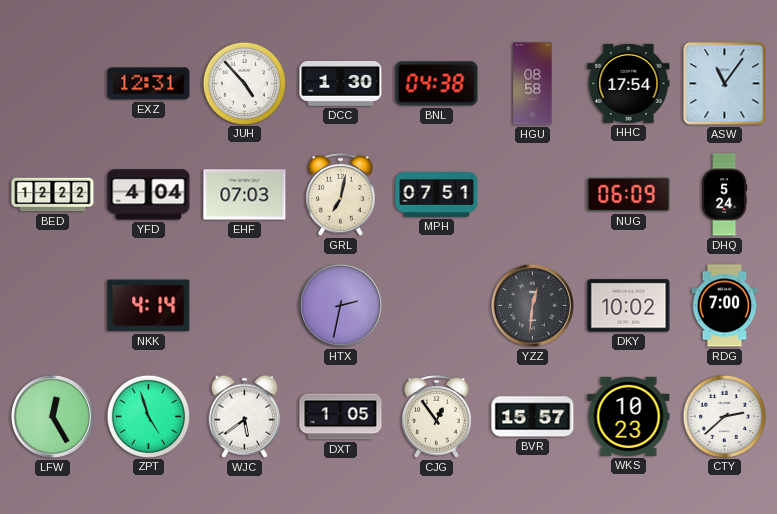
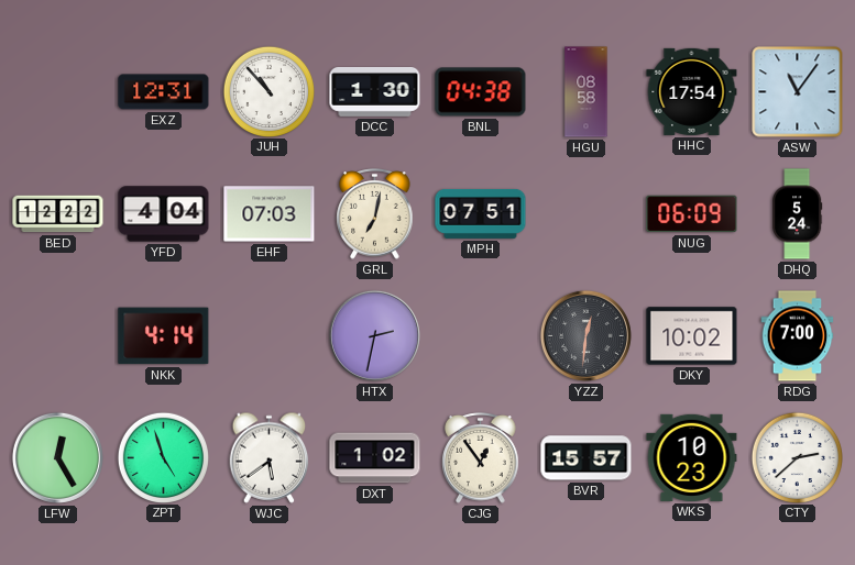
JUH: 4:53 -> 10:53 (268, 91)
DXT: 1:05 -> 1:02 (375, 458)
